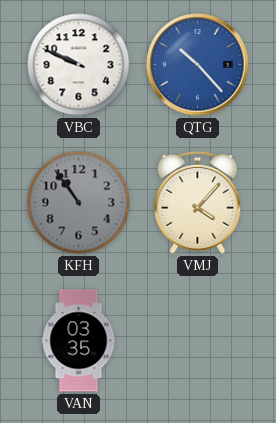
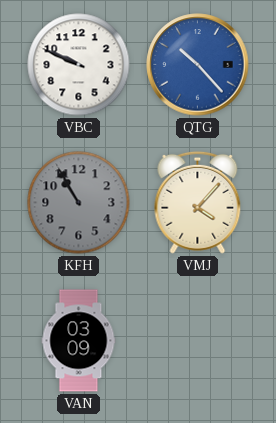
KFH: 10:54 -> 10:55 (79, 203)
VAN: 03:35 -> 03:09 (79, 341)
